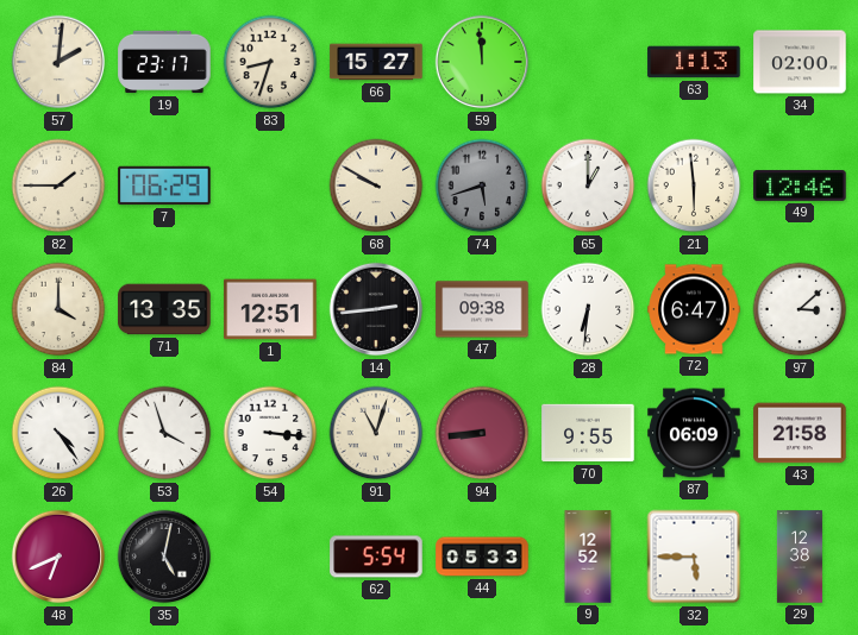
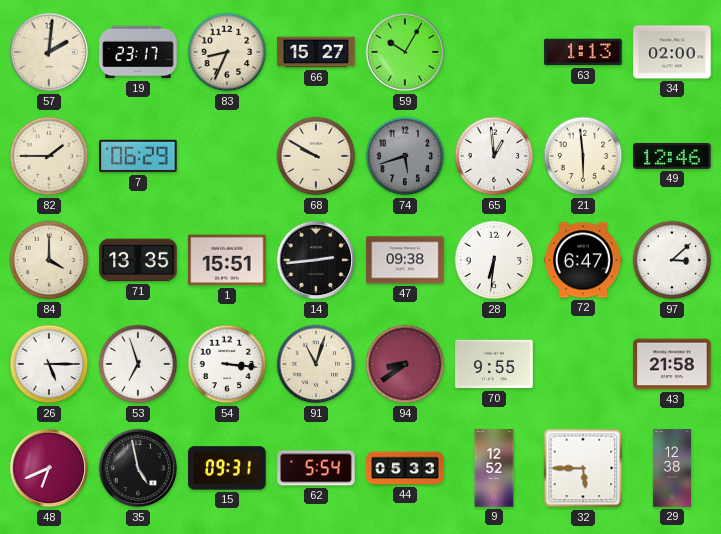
83: 8:33 -> 8:34 (227, 52)
59: 11:59 -> 10:05 (405, 52)
65: 1:00 -> 12:59 (494, 156)
1: 12:51 -> 15:51 (227, 260)
26: 4:24 -> 5:15 (49, 364)
53: 3:57 -> 6:57 (138, 364)
94: 8:44 -> 8:39 (405, 364)
87: 06:09 -> none (694, 433)
35: 5:02 -> 4:58 (138, 468)
15: none -> 09:31 (227, 468)
